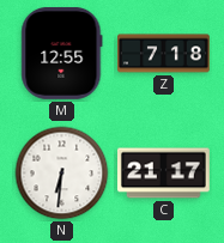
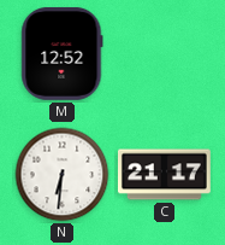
M: 12:55 -> 12:52 (63, 53)
Z: 7:18 -> none (164, 54)
